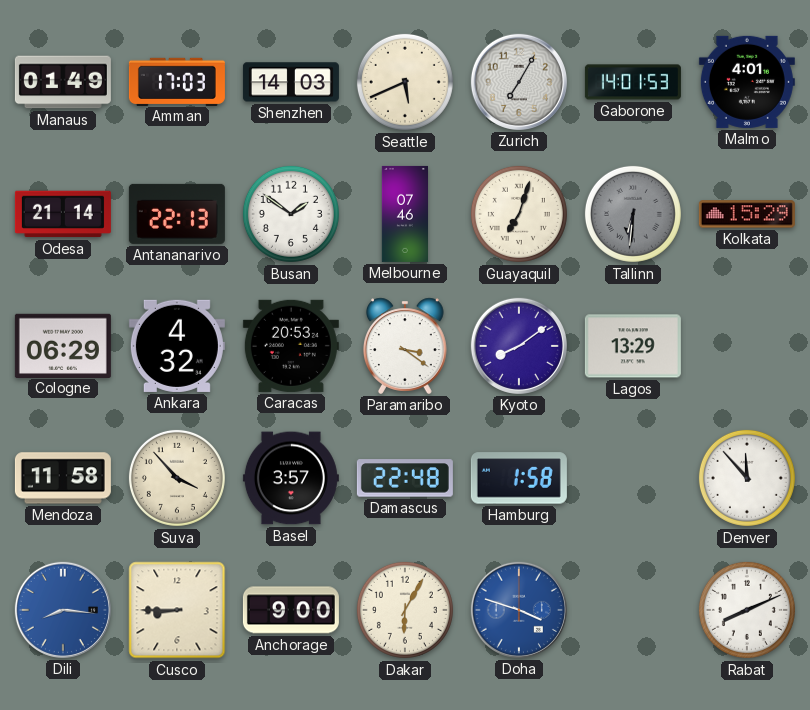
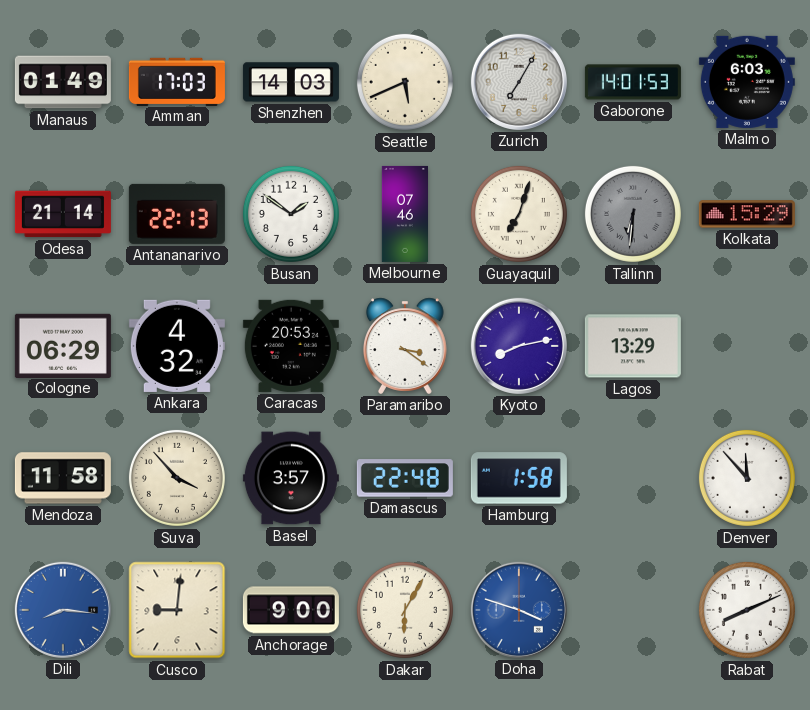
Malmo: 4:01 -> 6:03 (747, 82)
Kyoto: 8:09 -> 8:13 (519, 346)
Cusco: 8:45 -> 9:01 (177, 610)
